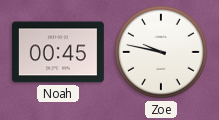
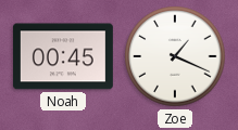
Zoe: 9:47 -> 1:19 (175, 56)
